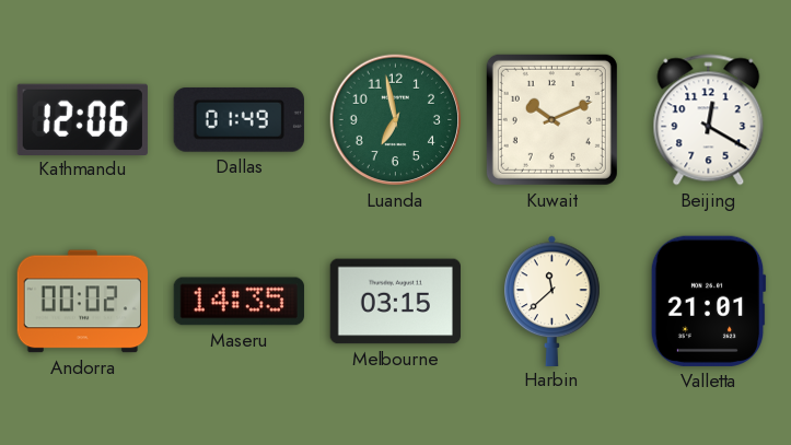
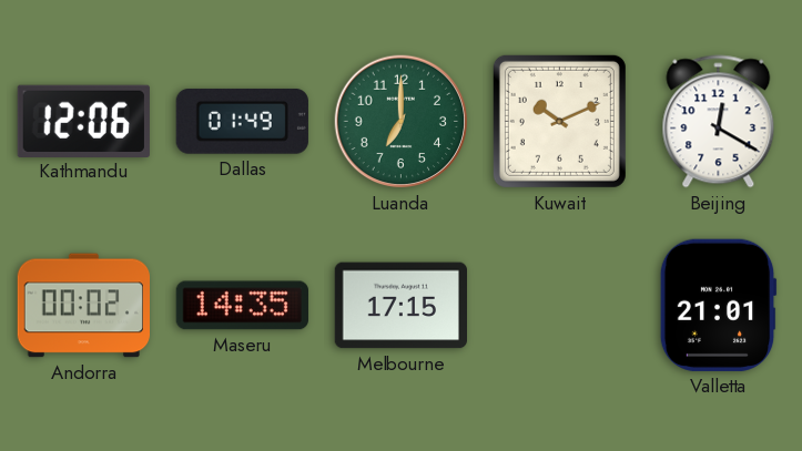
Luanda: 6:58 -> 7:00 (402, 122)
Melbourne: 03:15 -> 17:15 (400, 306)
Harbin: 11:38 -> none (552, 301)
